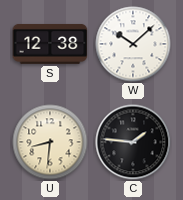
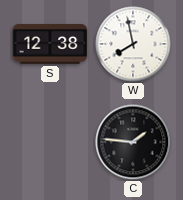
W: 10:08 -> 7:58 (133, 44)
U: 8:31 -> none (50, 142)
